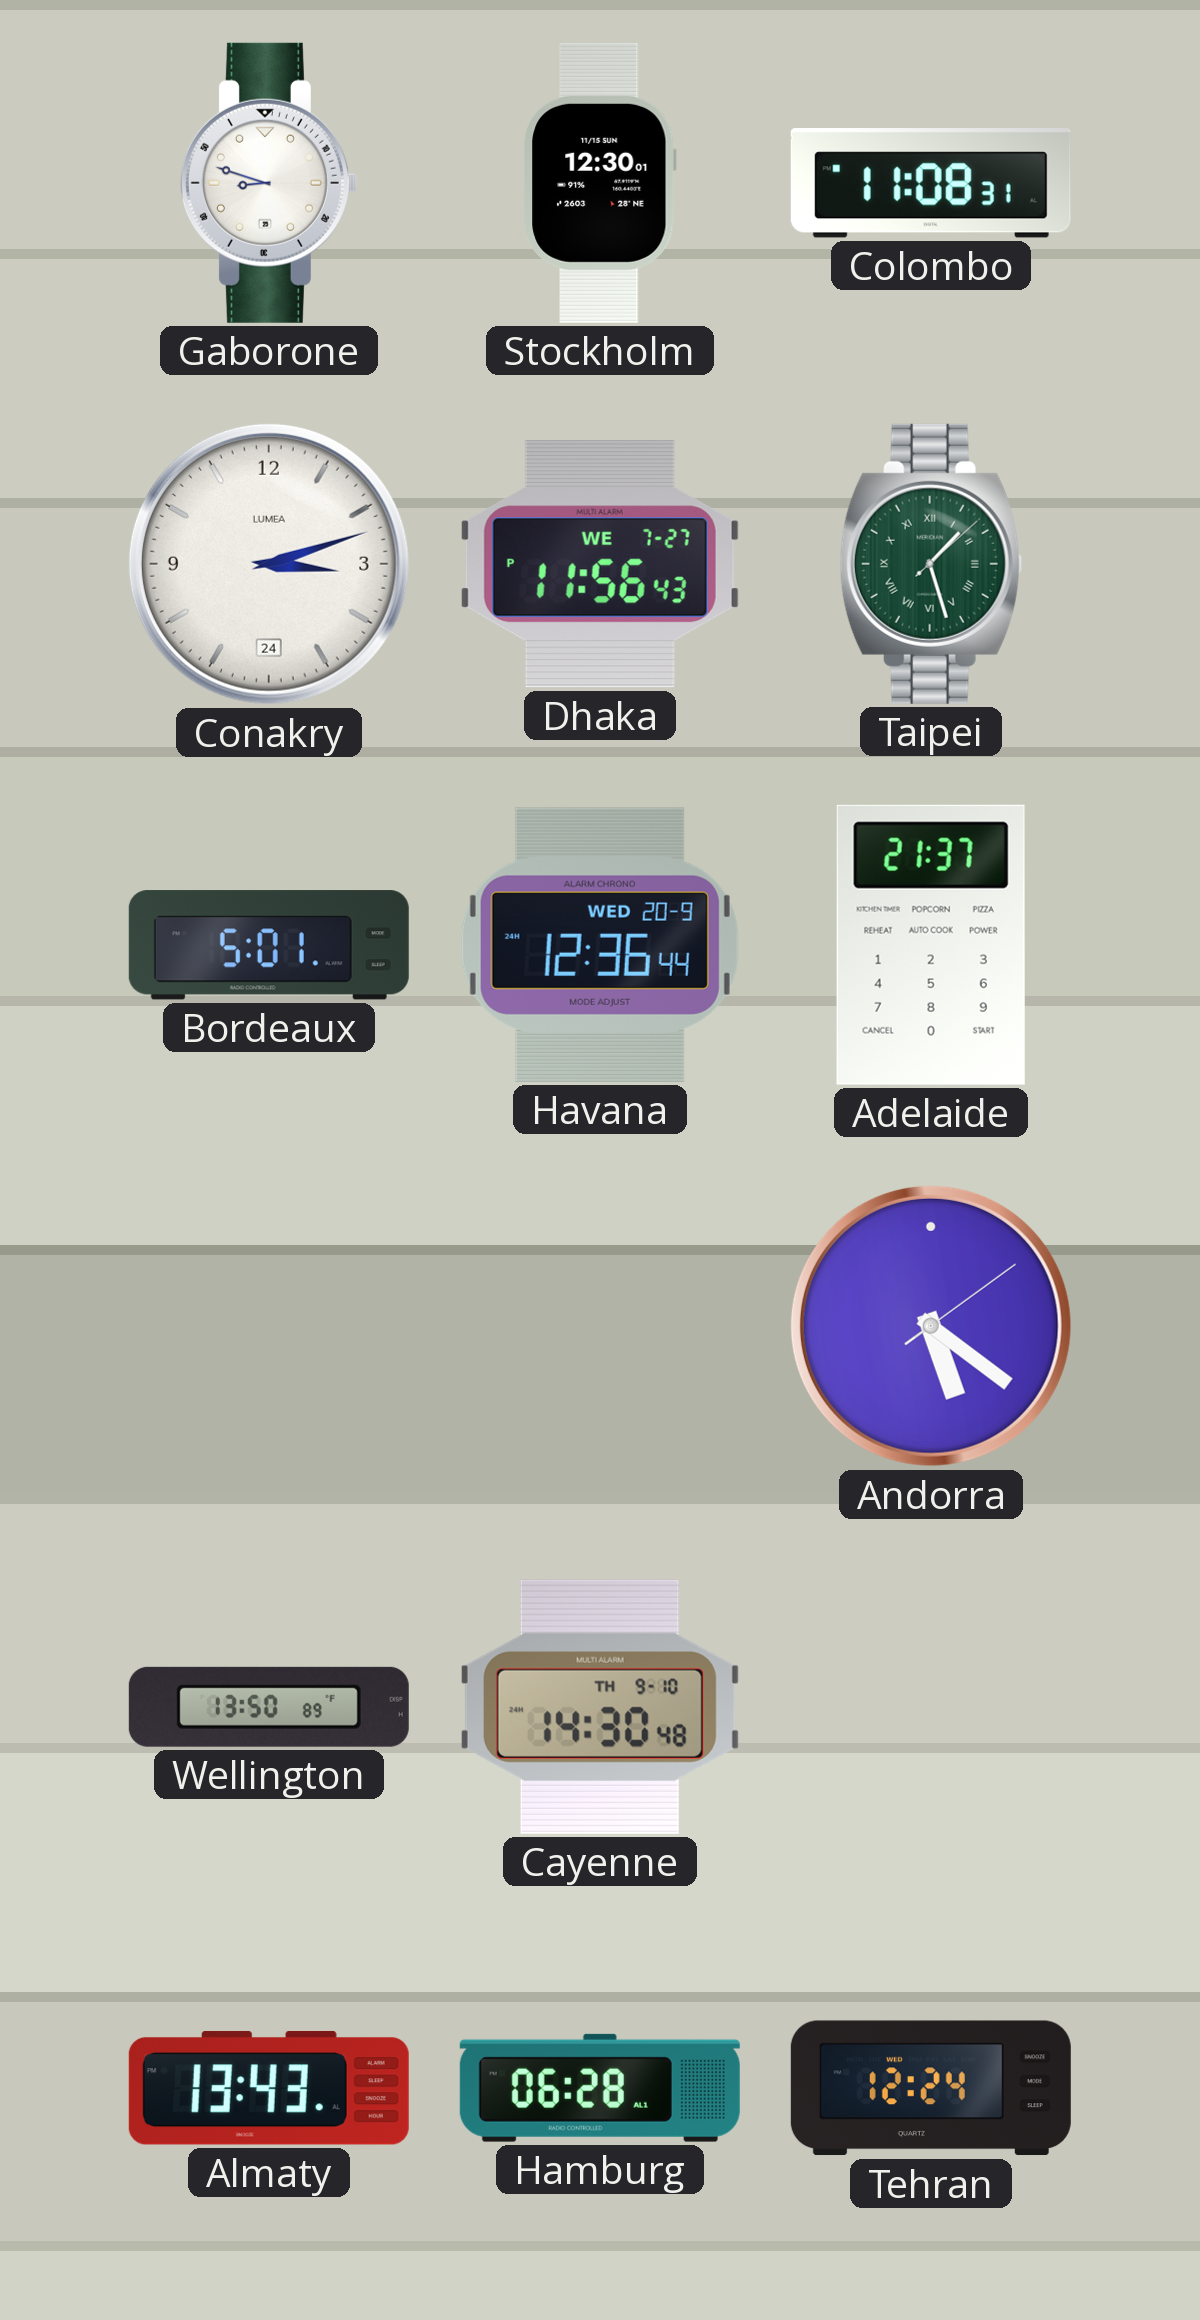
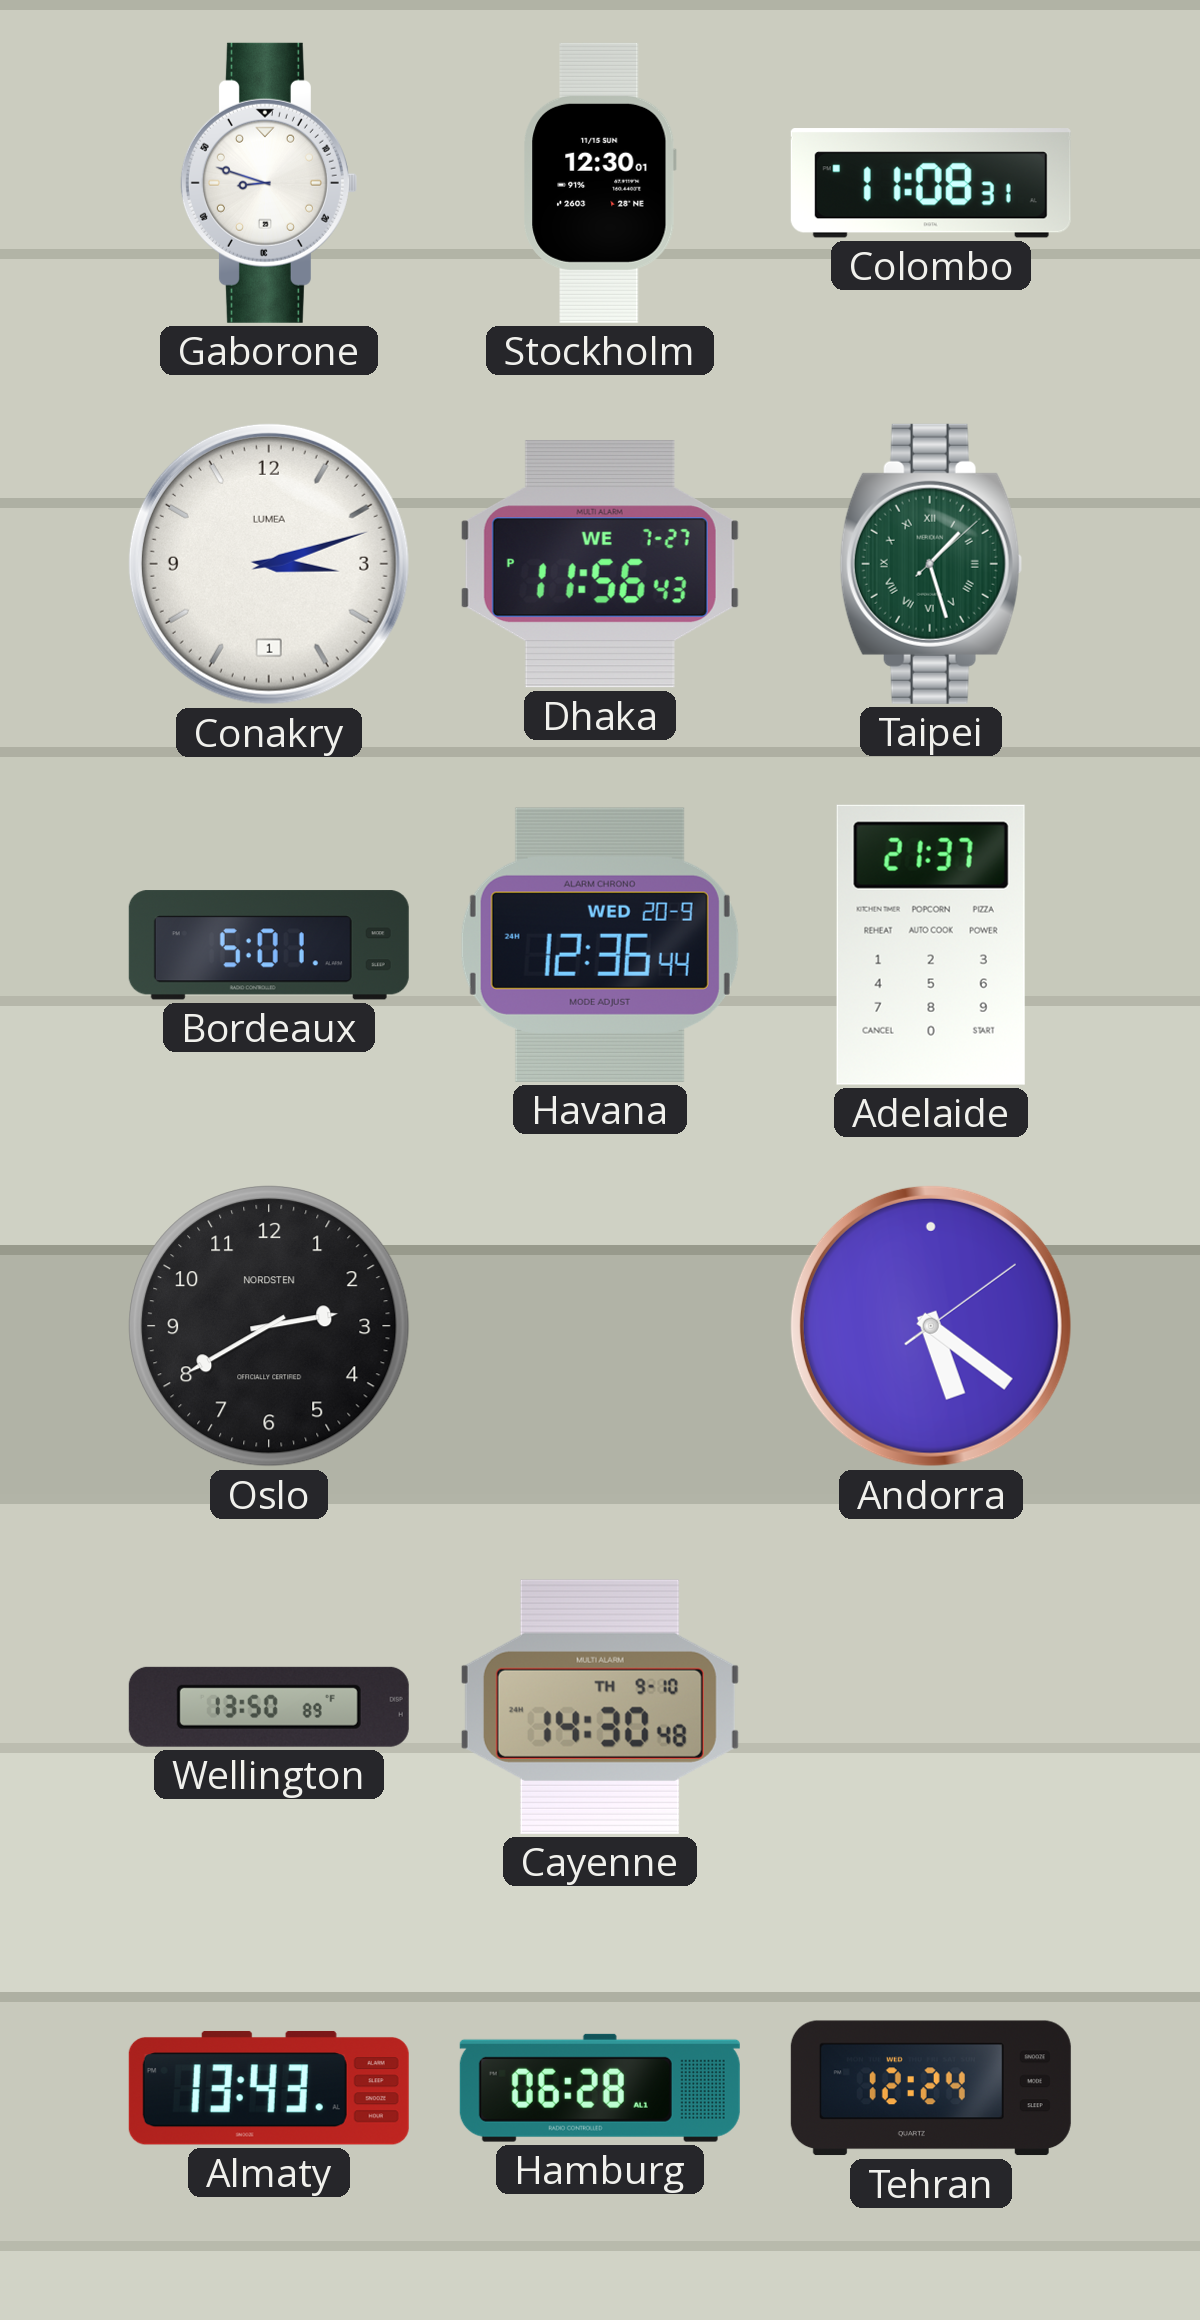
Conakry date: 24 -> 1 (269, 564)
Oslo: none -> 2:40 (269, 1326)
